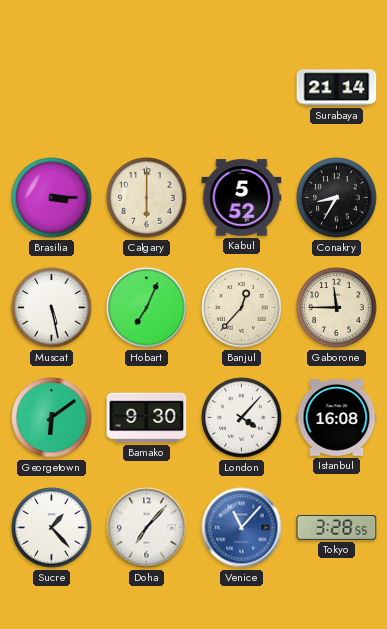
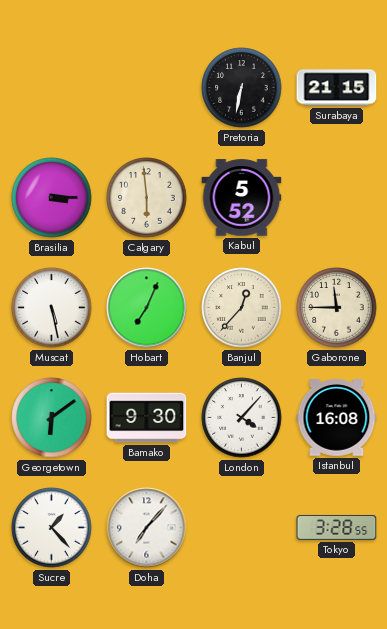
Pretoria: none -> 6:32 (242, 88)
Surabaya: 21:14 -> 21:15 (337, 88)
Calgary: 6:00 -> 5:59 (147, 198)
Conakry: 8:35 -> none (337, 198)
Venice: 11:07 -> none (242, 528)
